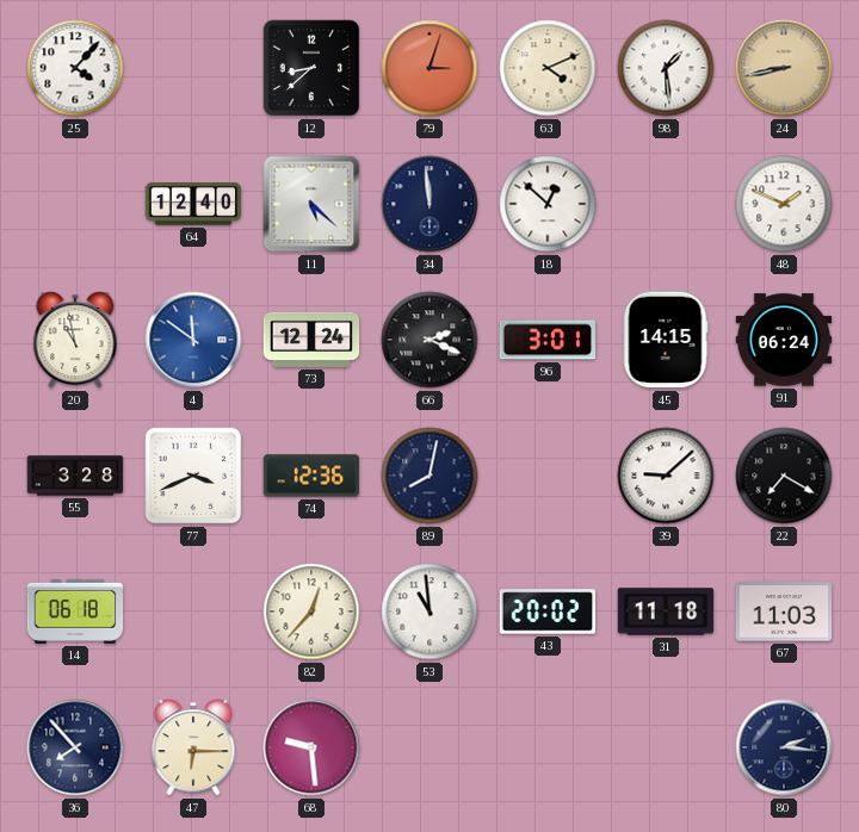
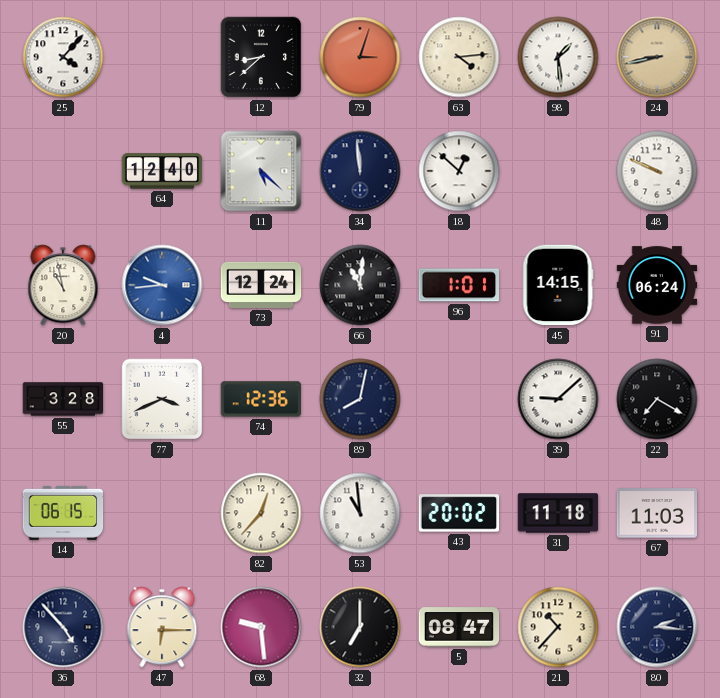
63: 4:11 -> 4:14 (459, 57)
48: 1:49 -> 9:49 (657, 171)
4: 11:51 -> 9:44 (162, 285)
66: 2:19 -> 11:01 (360, 285)
96: 3:01 -> 1:01 (459, 285)
14: 06:18 -> 06:15 (63, 513)
36: 7:53 -> 4:53 (63, 627)
32: none -> 7:00 (360, 627)
5: none -> 08:47 (459, 627)
21: none -> 10:37 (558, 627)
